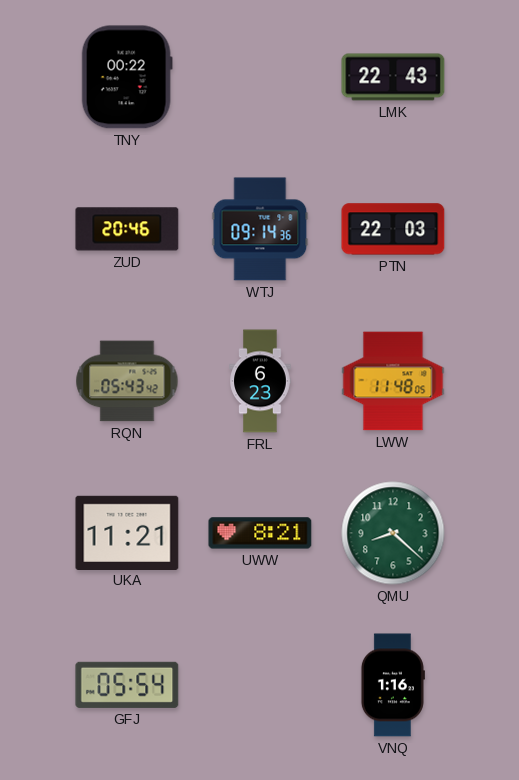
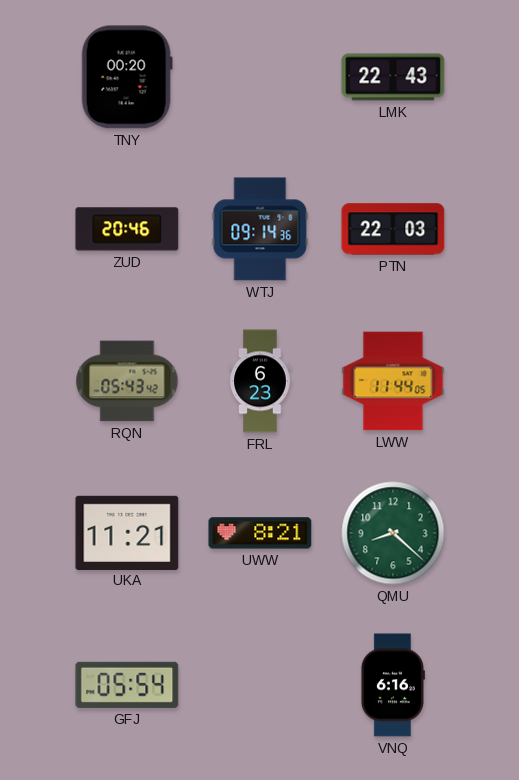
TNY: 00:22 -> 00:20 (127, 77)
LWW: 11:48 -> 11:44 (393, 381)
VNQ: 1:16 -> 6:16 (392, 685)
